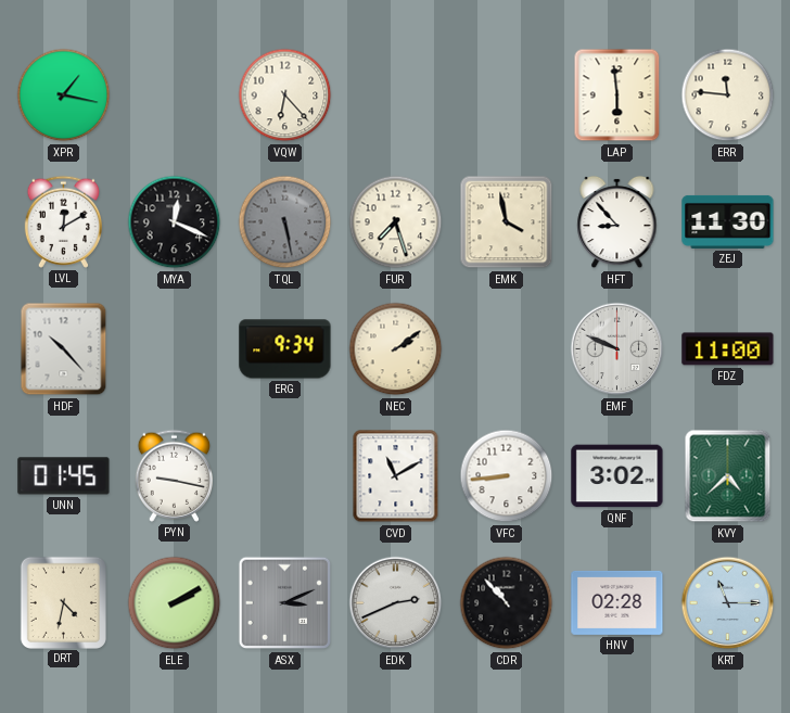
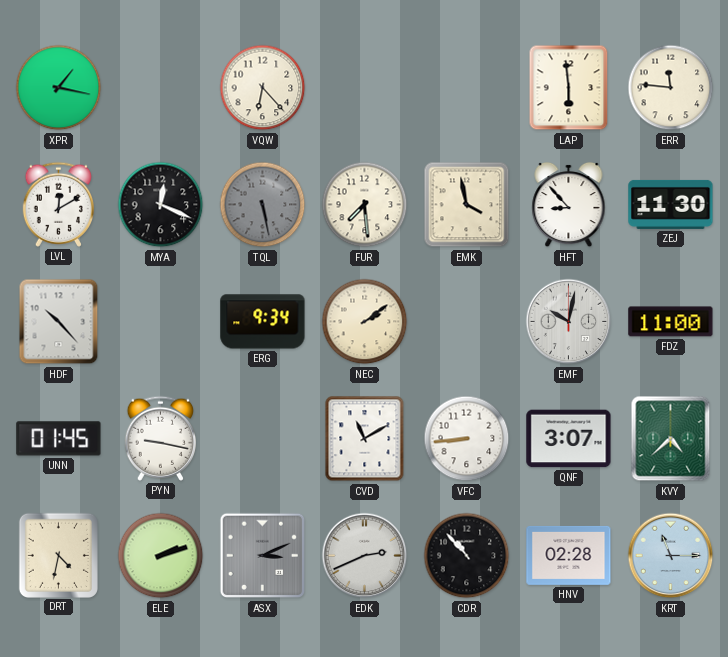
FUR: 7:27 -> 7:29 (365, 205)
EMF: 9:49 -> 10:02 (569, 322)
QNF: 3:02 -> 3:07 (569, 439)
ELE: 2:10 -> 2:12 (161, 556)
